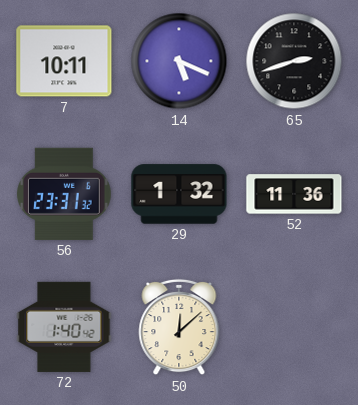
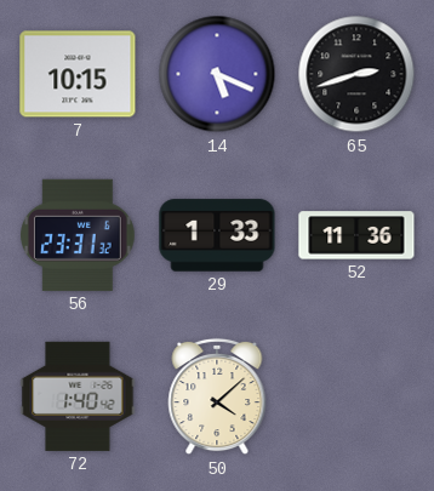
7: 10:11 -> 10:15 (78, 74)
29: 1:32 -> 1:33 (217, 235)
50: 12:08 -> 4:08 (217, 396)
